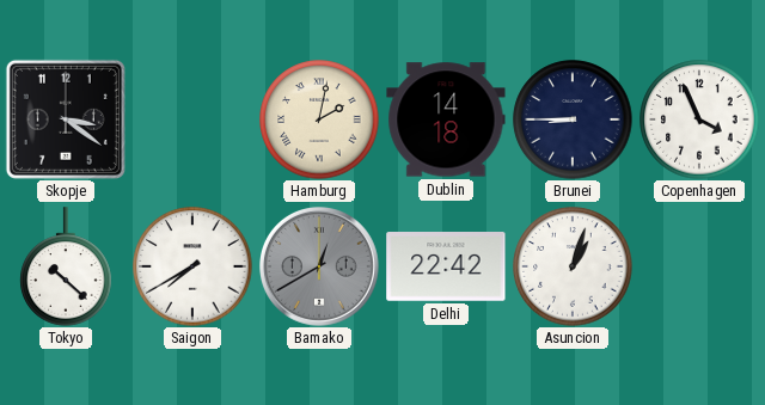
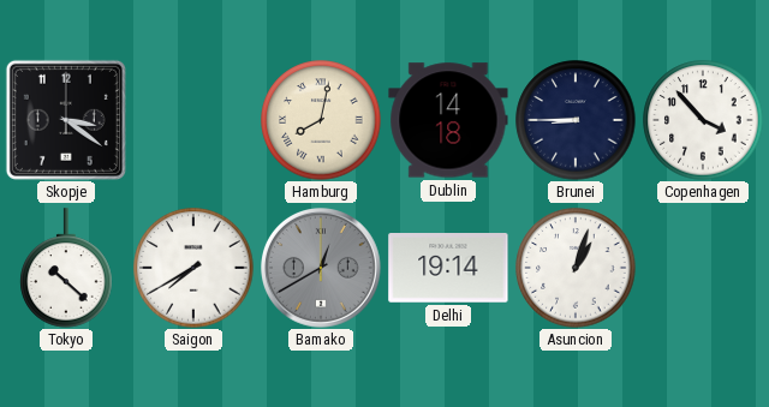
Hamburg: 2:02 -> 8:02 (321, 120)
Copenhagen: 3:56 -> 3:53 (703, 120)
Delhi: 22:42 -> 19:14 (448, 269)
